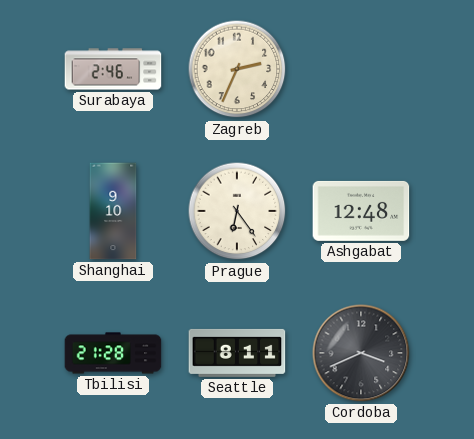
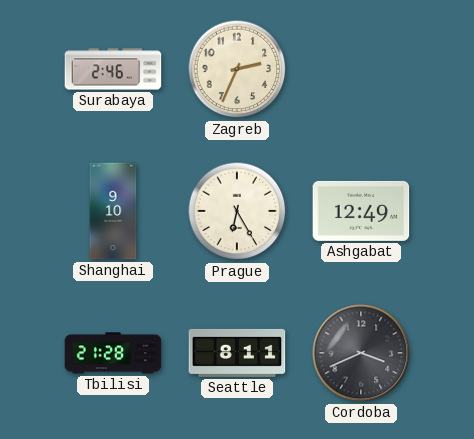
Prague: 6:24 -> 6:25 (237, 211)
Ashgabat: 12:48 -> 12:49 (361, 211)
